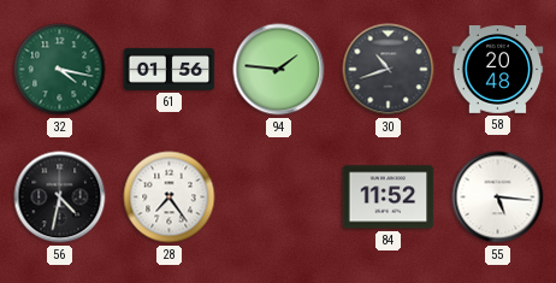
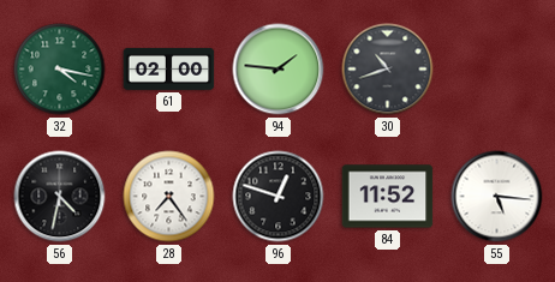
61: 01:56 -> 02:00 (169, 68)
58: 20:48 -> none (498, 70)
96: none -> 12:48 (279, 197)
